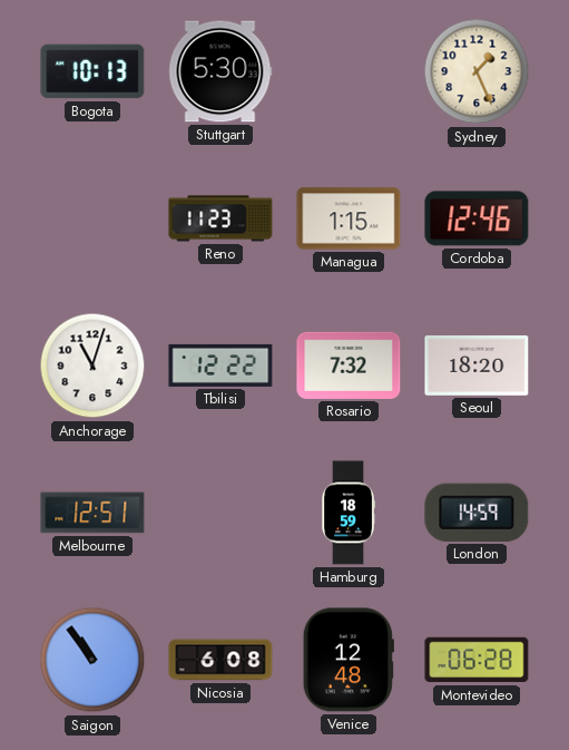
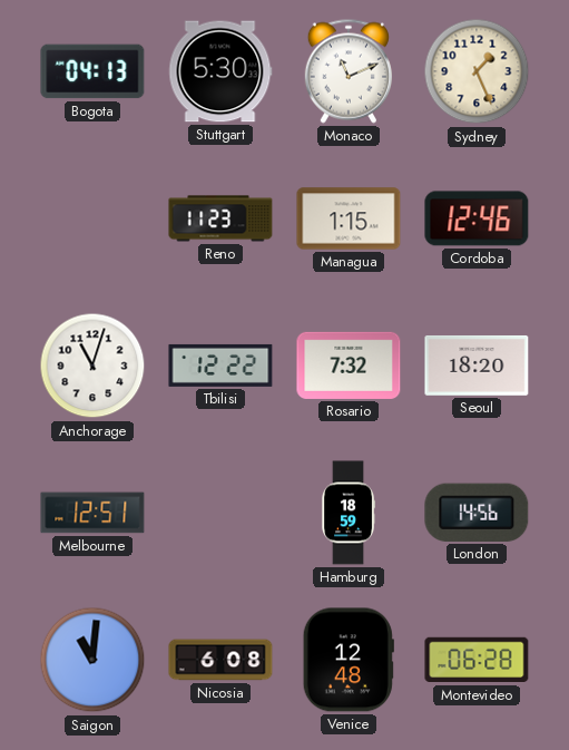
Bogota: 10:13 -> 04:13 (92, 71)
Monaco: none -> 11:11 (349, 71)
London: 14:59 -> 14:56 (477, 513)
Saigon: 10:54 -> 11:01 (92, 660)
